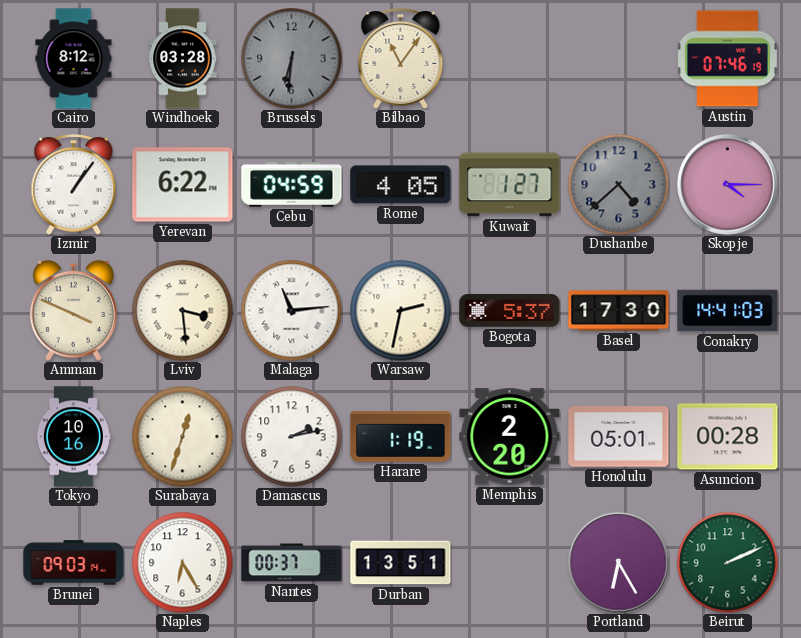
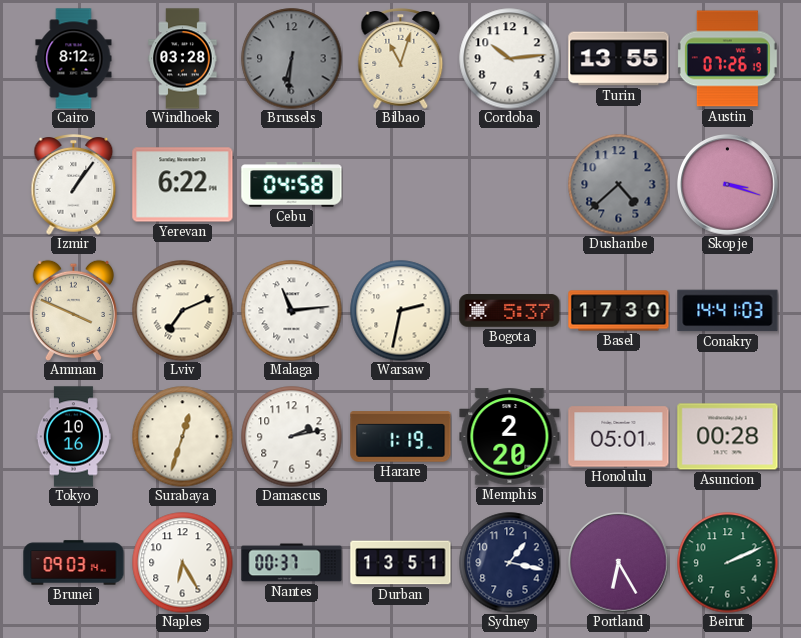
Bilbao: 11:06 -> 11:03 (401, 59)
Cordoba: none -> 10:14 (510, 59)
Turin: none -> 13:55 (619, 59)
Austin: 07:46 -> 07:26 (727, 59)
Cebu: 04:59 -> 04:58 (292, 185)
Rome: 4:05 -> none (401, 185)
Kuwait: 1:27 -> none (510, 185)
Skopje: 4:15 -> 3:18 (728, 185)
Lviv: 3:29 -> 7:11 (183, 311)
Sydney: none -> 1:17 (510, 563)
